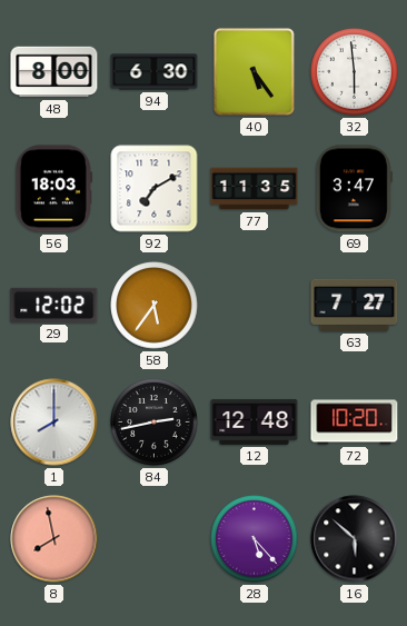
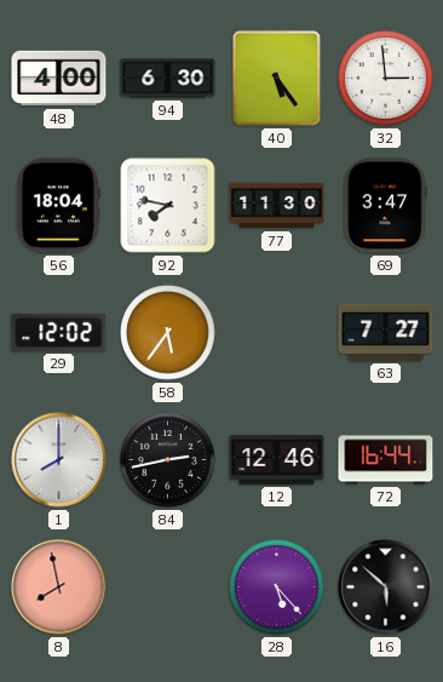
48: 8:00 -> 4:00 (59, 79)
32: 5:59 -> 2:59 (386, 79)
56: 18:03 -> 18:04 (58, 206)
92: 7:10 -> 7:47 (168, 206)
77: 11:35 -> 11:30 (277, 206)
12: 12:48 -> 12:46 (277, 459)
72: 10:20 -> 16:44 (386, 460)
